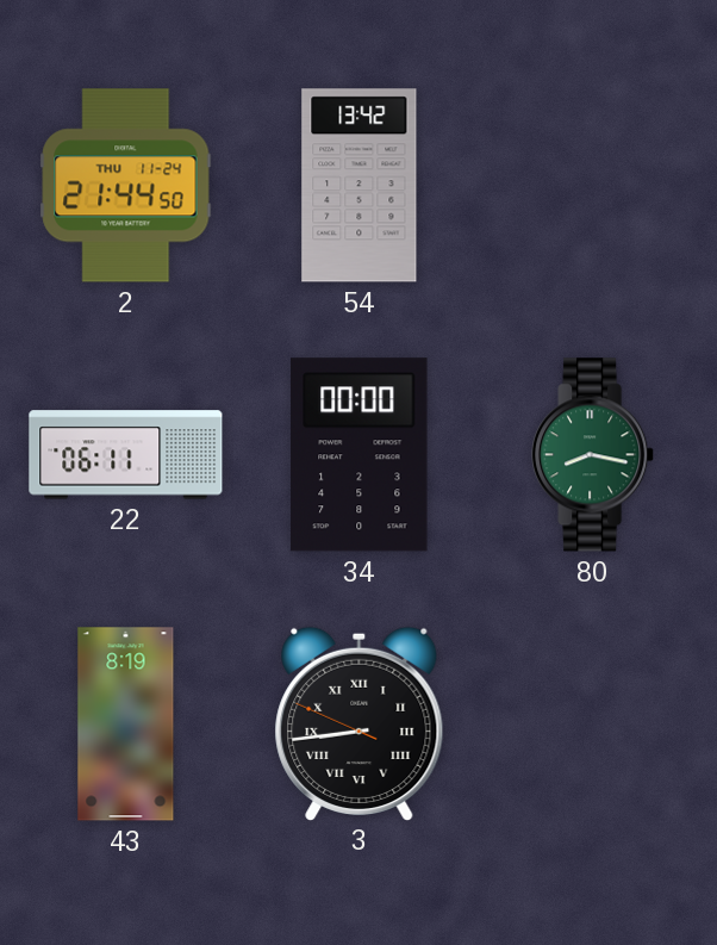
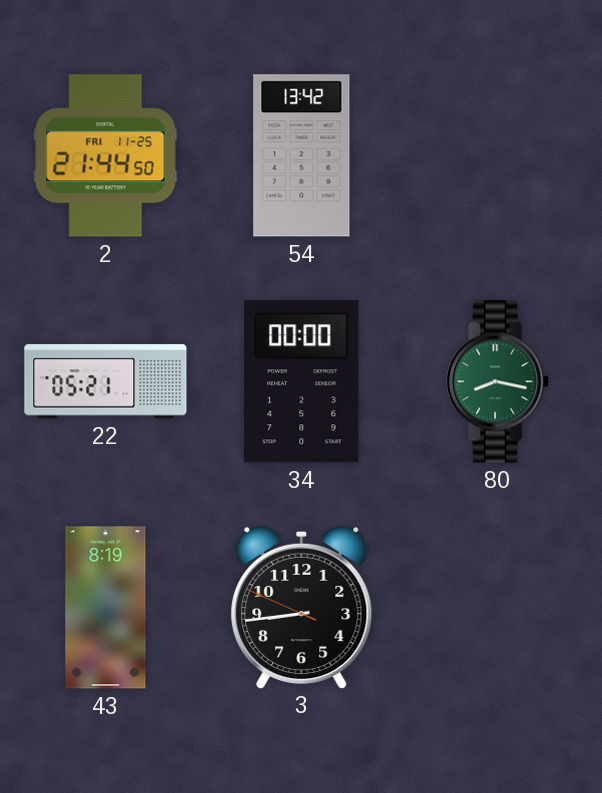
2 date: THU 11-24 -> FRI 11-25 (106, 156)
22: 06:11 -> 05:21 (106, 382)
3 numerals: Roman -> Arabic (302, 607)
